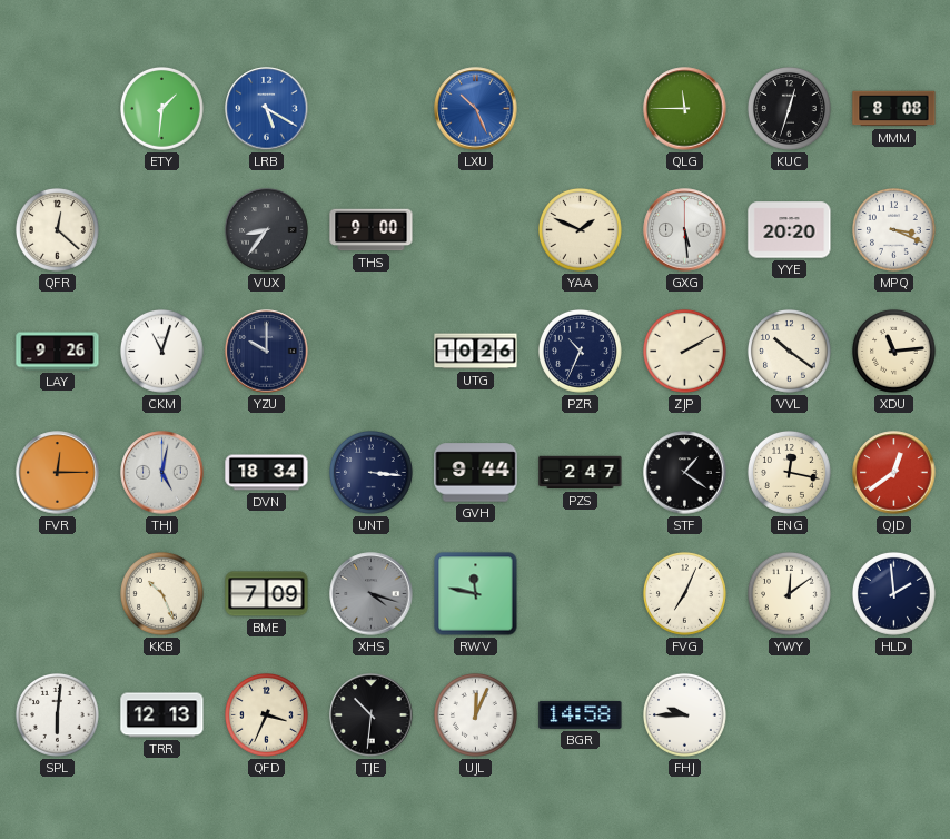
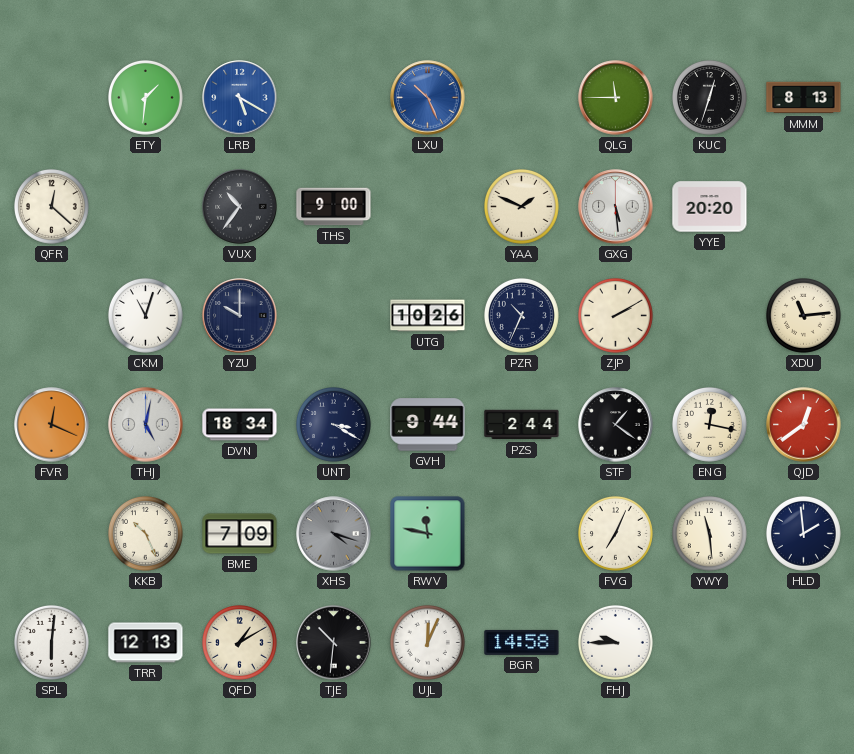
MMM: 8:08 -> 8:13 (804, 98)
VUX: 8:36 -> 10:36 (240, 207)
MPQ: 3:19 -> none (894, 230)
LAY: 9:26 -> none (58, 352)
VVL: 10:21 -> none (790, 352)
FVR: 12:15 -> 12:19 (52, 425)
UNT: 3:16 -> 3:20 (334, 425)
PZS: 2:47 -> 2:44 (522, 425)
YWY: 12:09 -> 11:29 (710, 534)
QFD: 3:34 -> 1:10 (240, 643)
